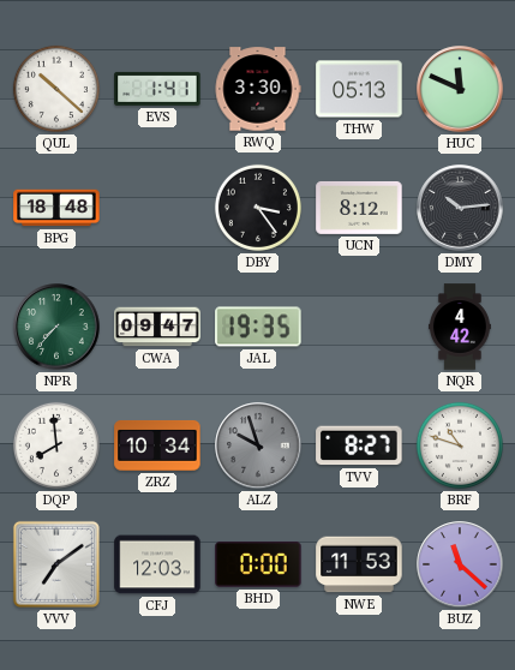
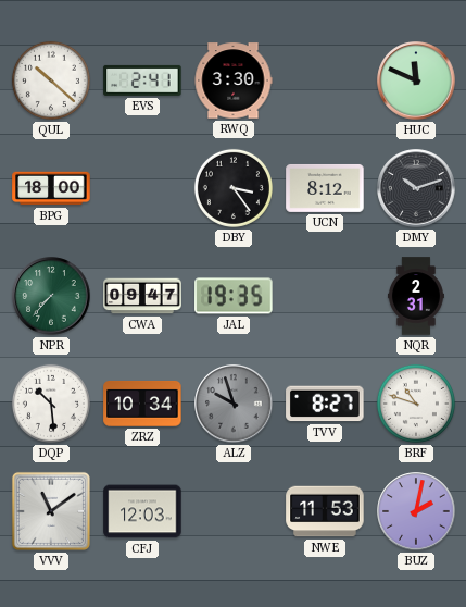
EVS: 1:41 -> 2:41 (142, 80)
THW: 05:13 -> none (359, 89)
BPG: 18:48 -> 18:00 (51, 188)
DMY: 10:14 -> 10:12 (416, 188)
NQR: 4:42 -> 2:31 (416, 296)
DQP: 7:59 -> 10:29 (51, 404)
VVV: 7:09 -> 11:09 (51, 511)
BHD: 0:00 -> none (258, 566)
BUZ: 11:22 -> 2:02 (416, 511)
